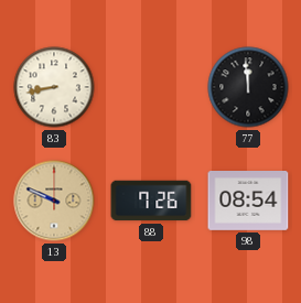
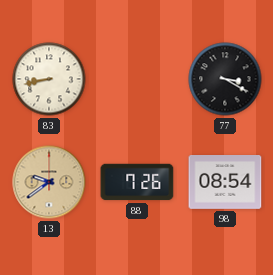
77: 11:59 -> 3:20 (225, 79)
13: 9:49 -> 9:39 (49, 182)
